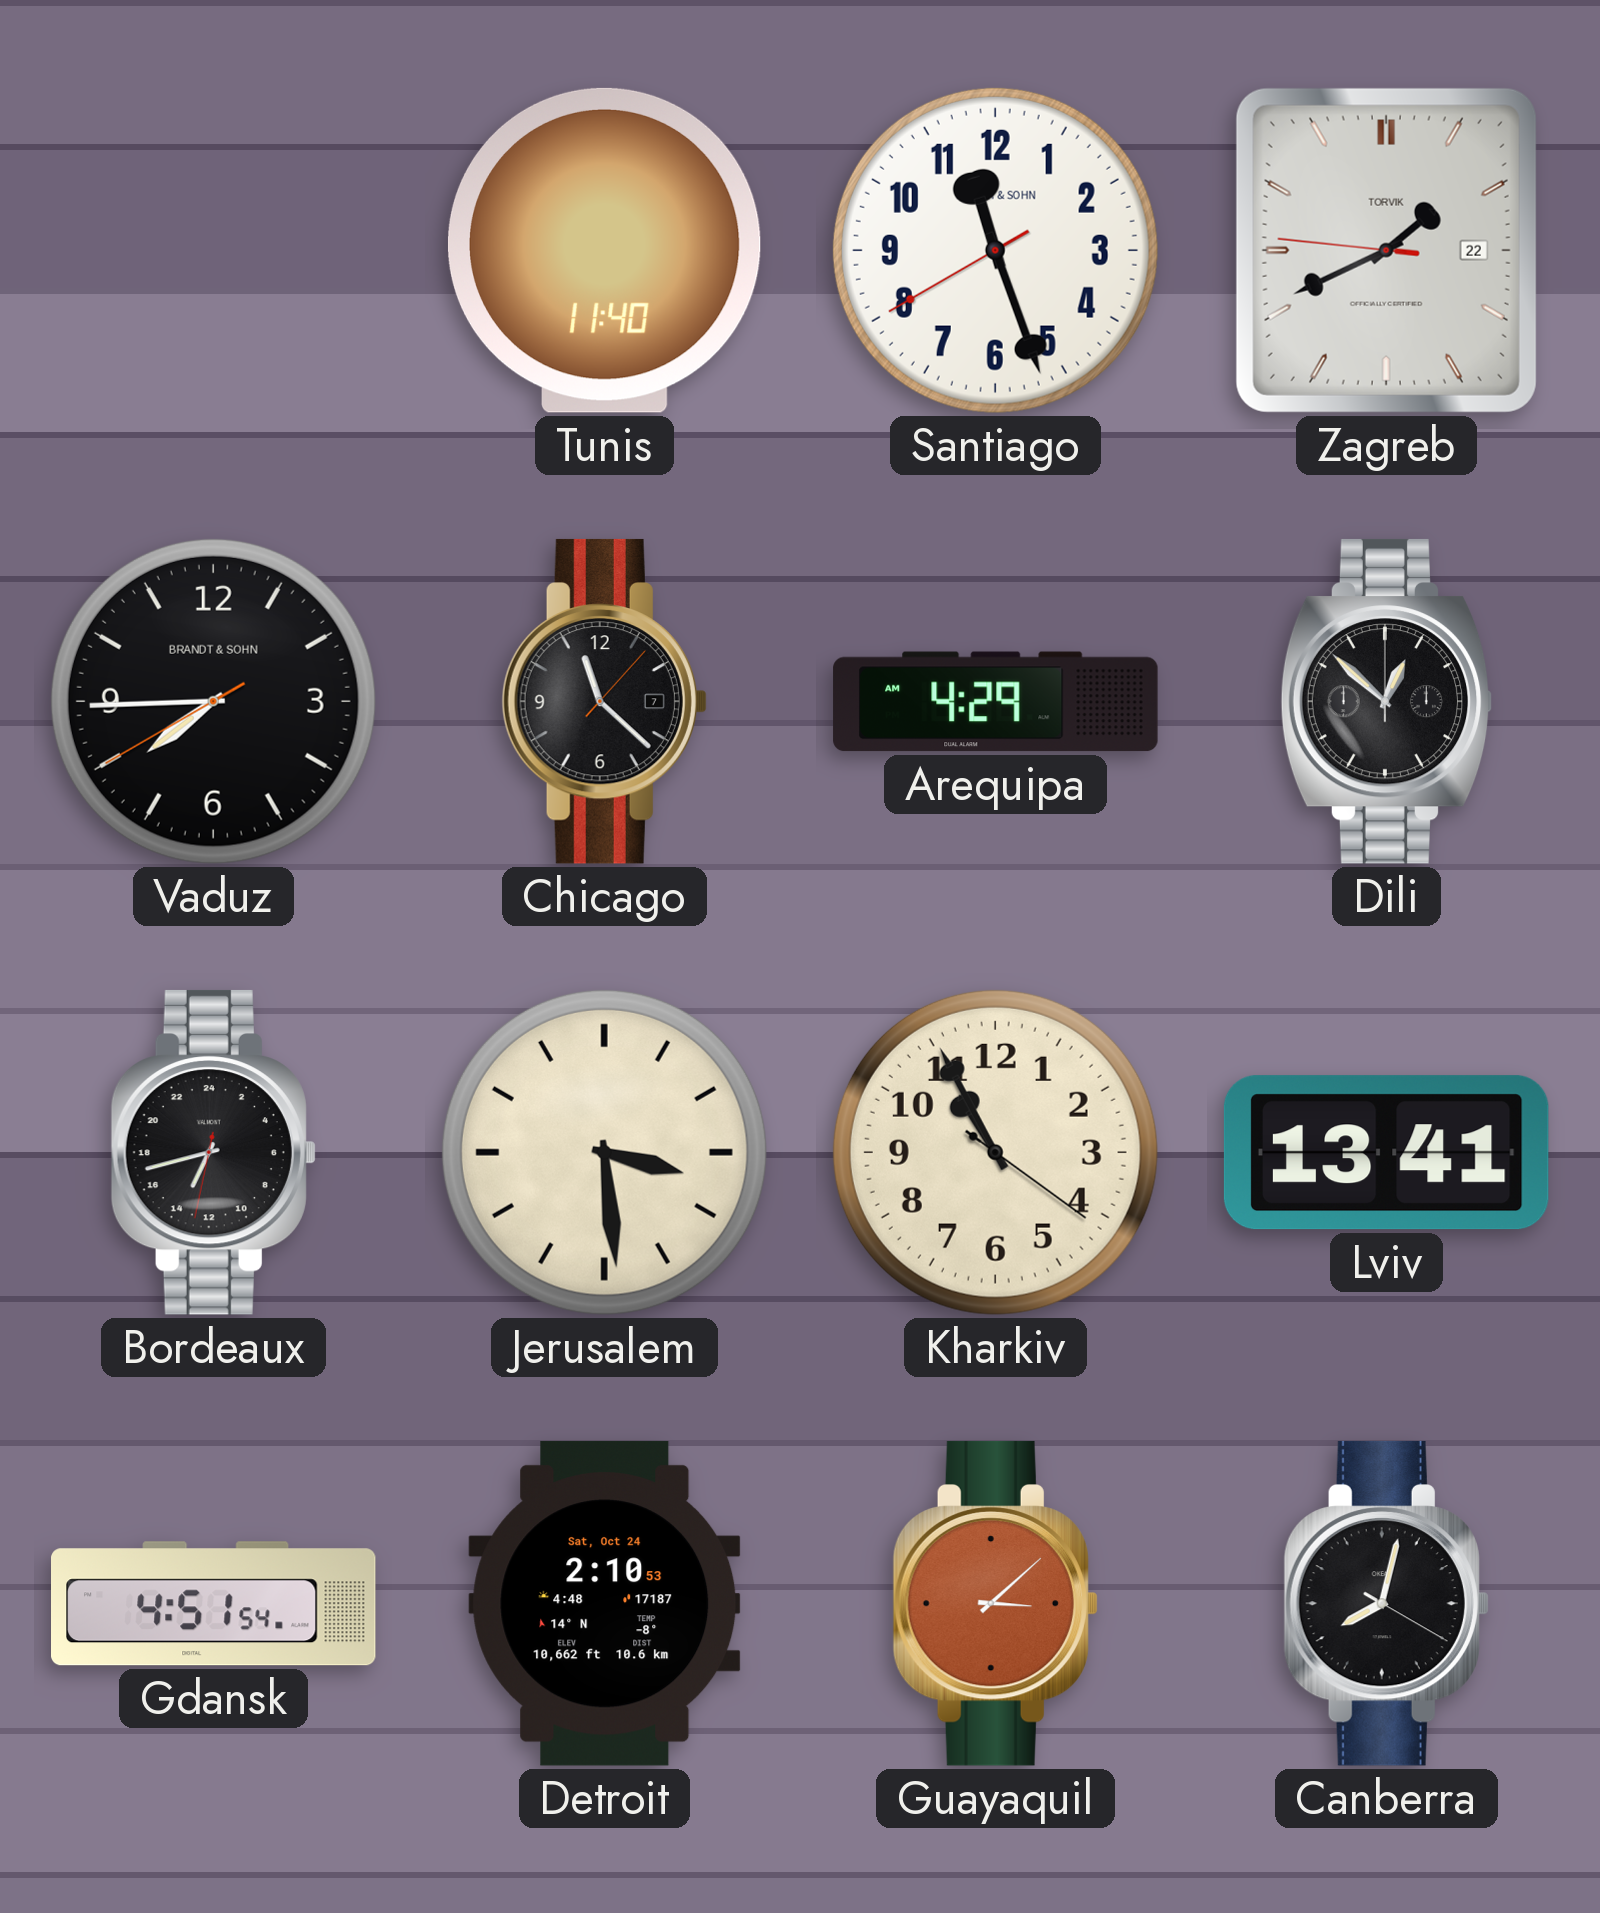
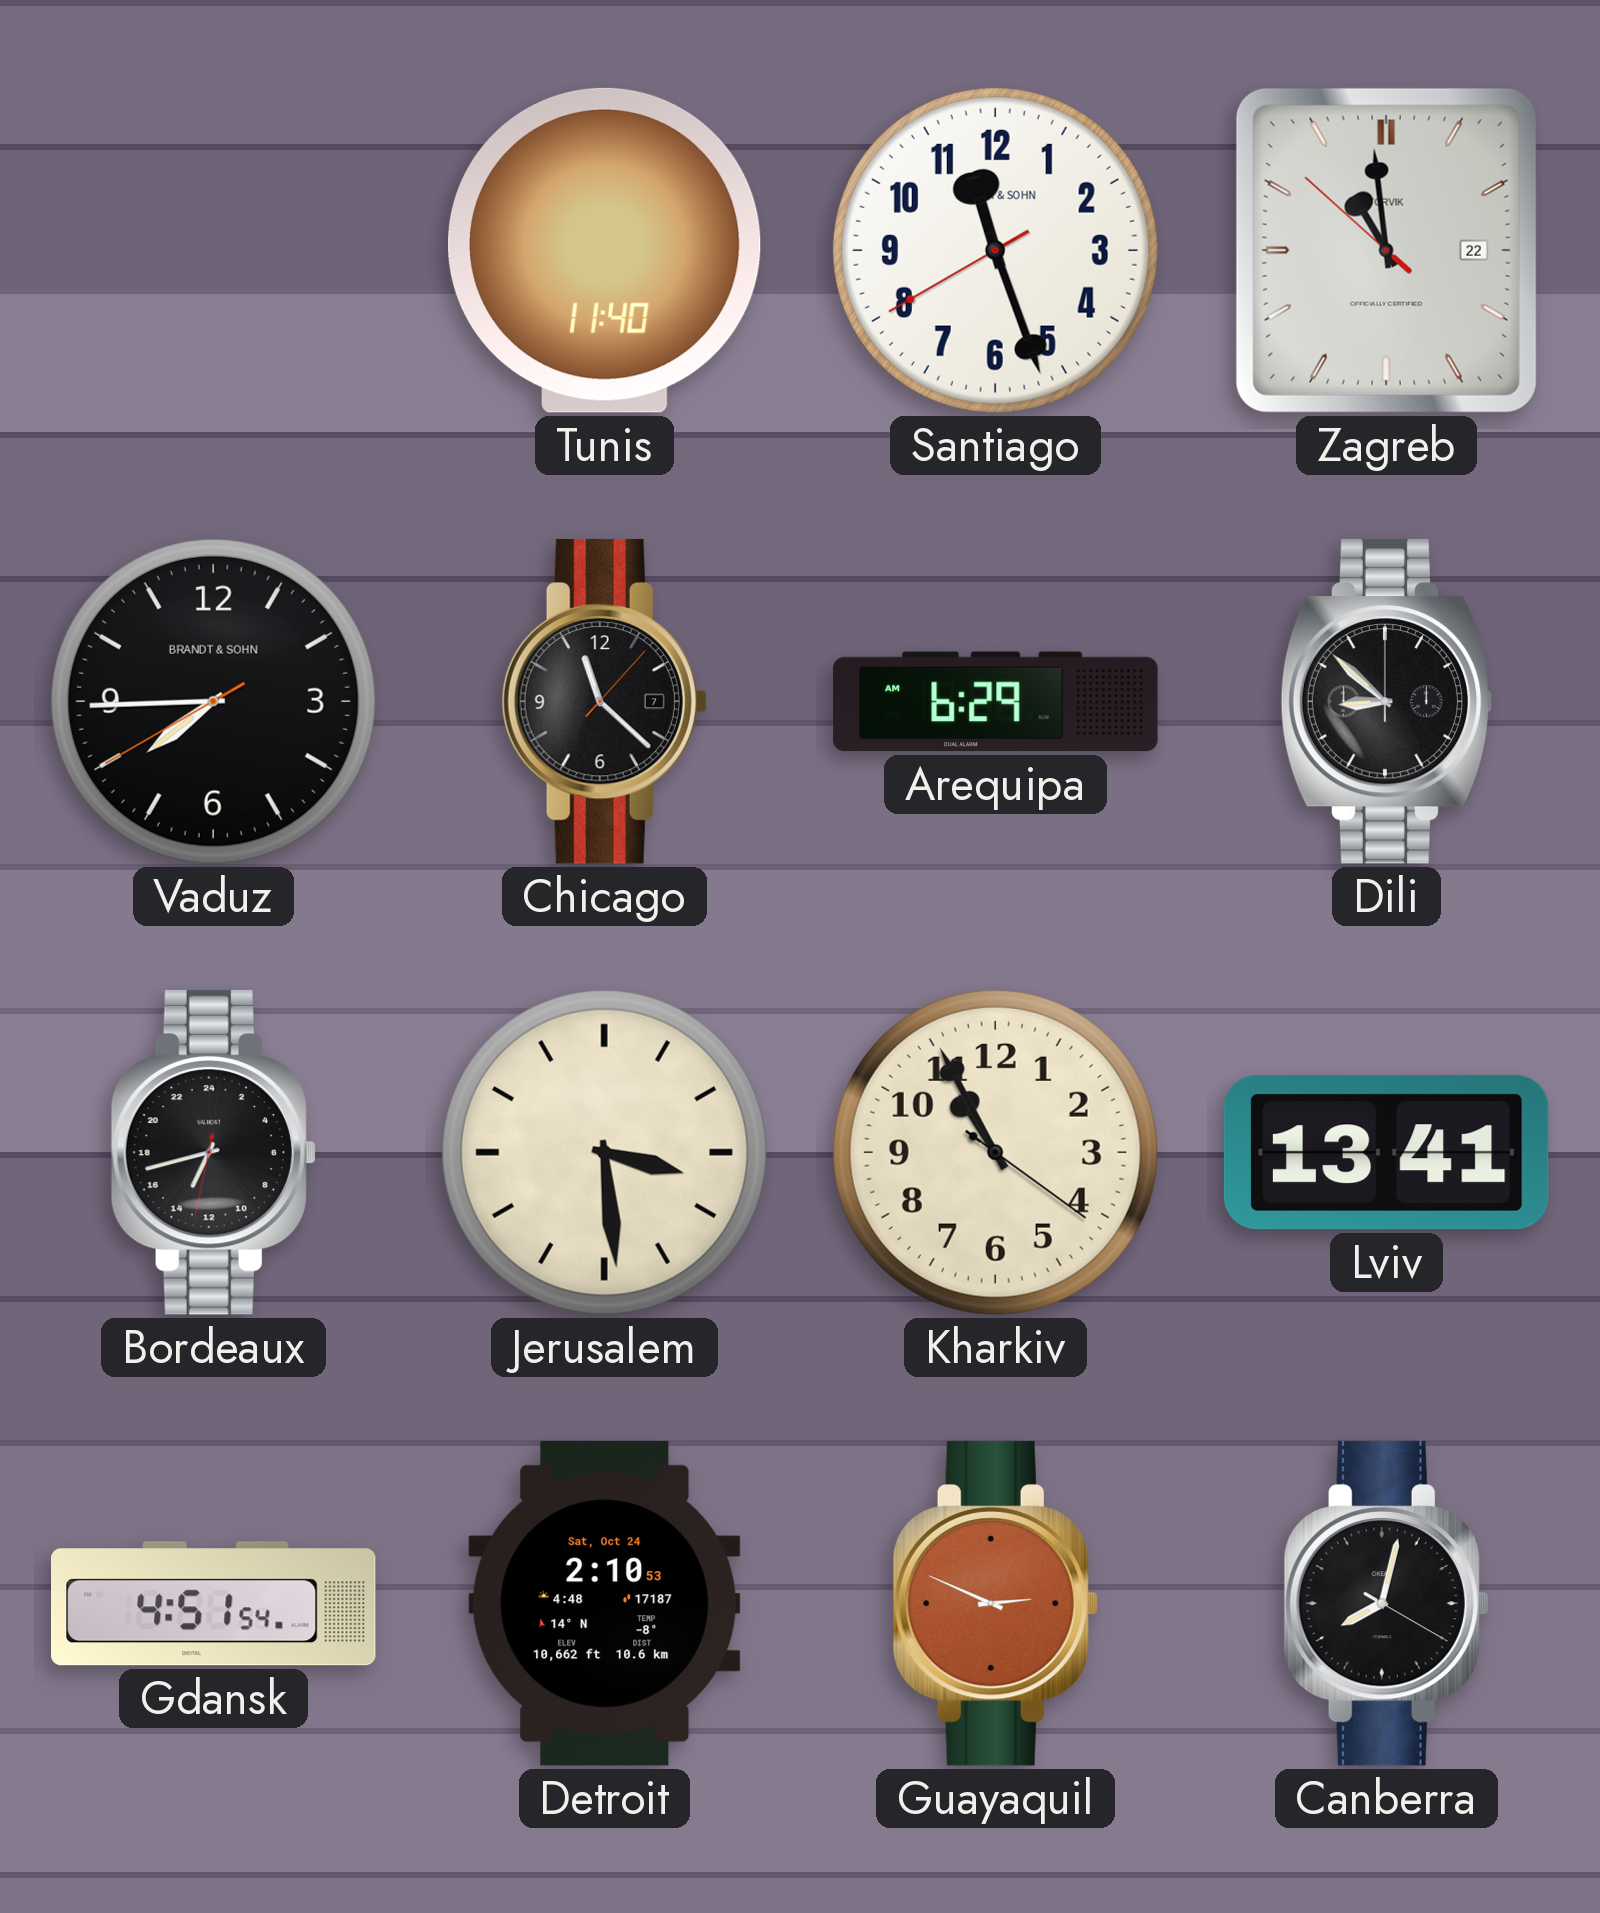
Zagreb: 1:40 -> 10:58 (1386, 250)
Arequipa: 4:29 -> 6:29 (996, 702)
Dili: 12:52 -> 8:52 (1387, 701)
Guayaquil: 3:08 -> 2:49 (995, 1603)
